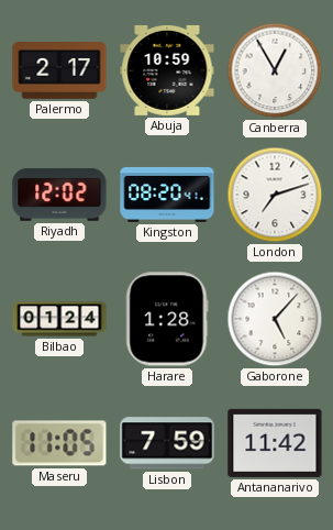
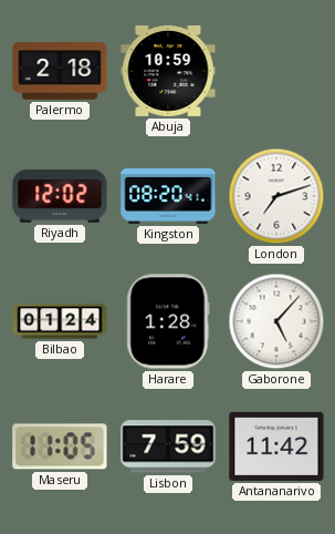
Palermo: 2:17 -> 2:18 (60, 72)
Canberra: 12:55 -> none (275, 70)
